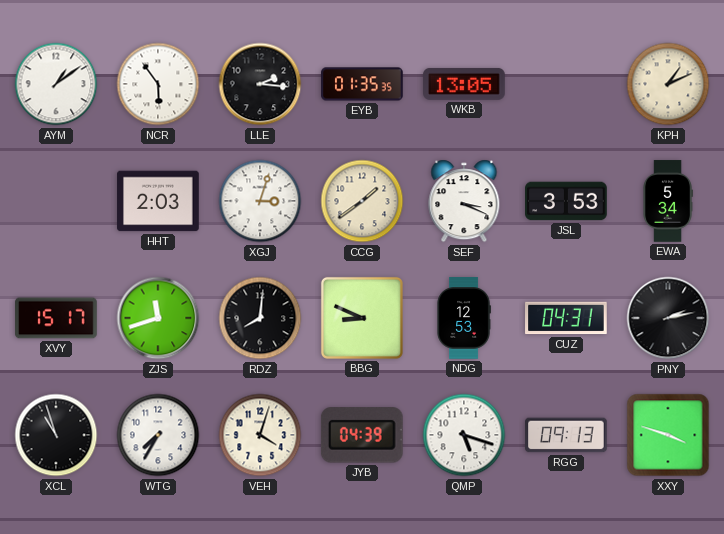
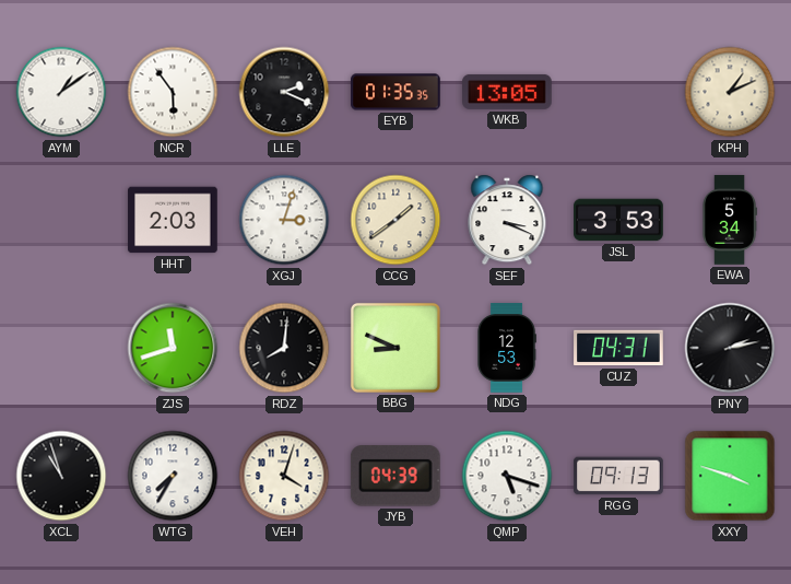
LLE: 2:16 -> 2:19 (284, 92)
XVY: 15:17 -> none (56, 318)
